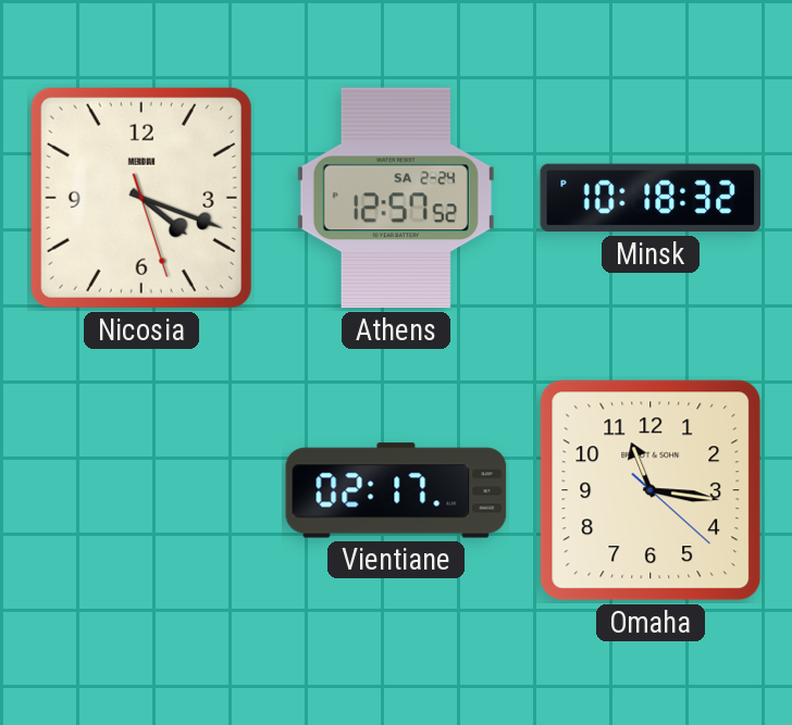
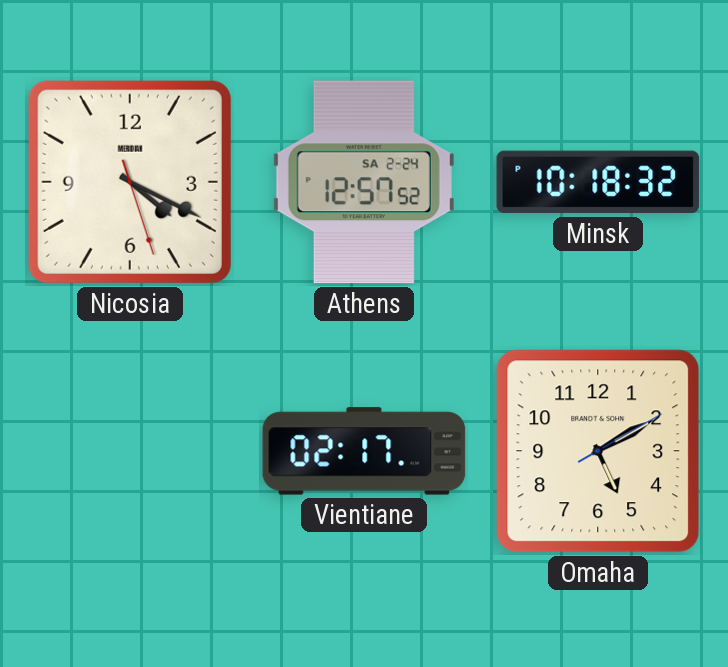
Nicosia: 4:18 -> 4:19 (130, 182)
Omaha: 11:16 -> 5:10 (598, 451)
